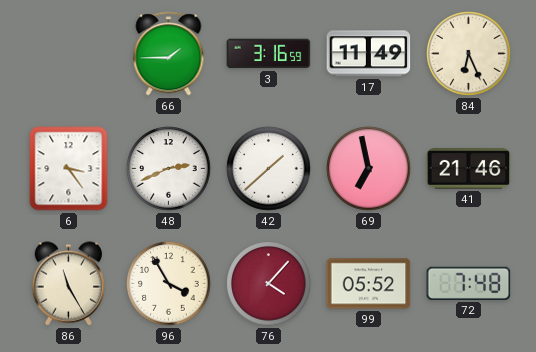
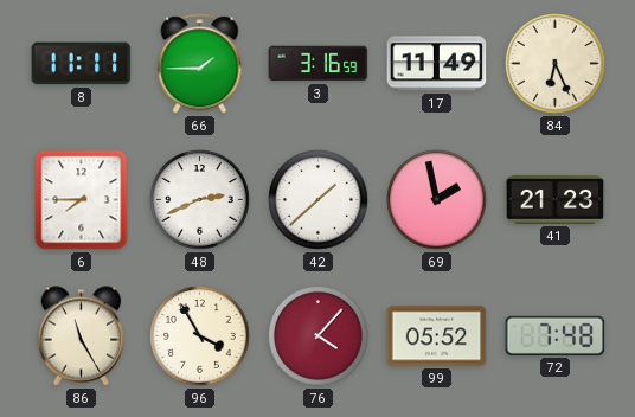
8: none -> 11:11 (82, 64)
6: 3:24 -> 7:45 (82, 200)
69: 6:58 -> 1:58 (437, 200)
41: 21:46 -> 21:23 (556, 200)
